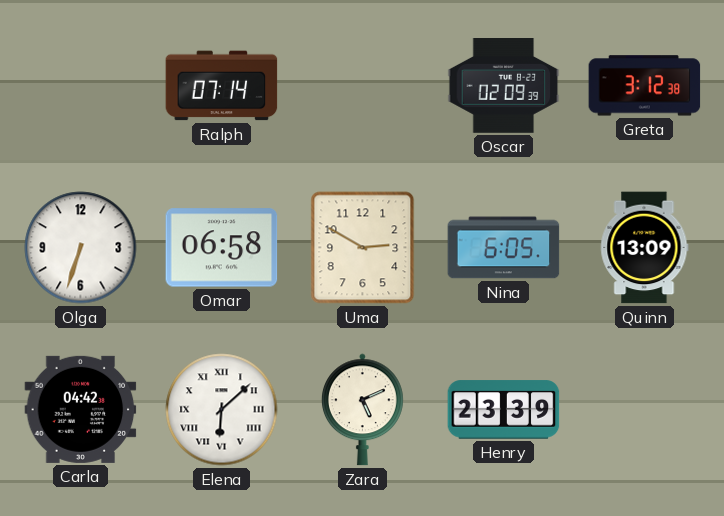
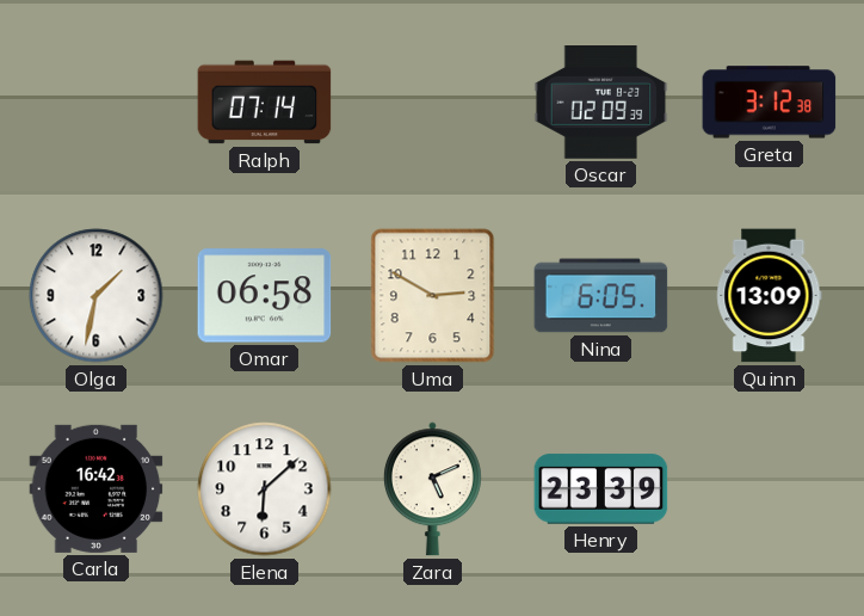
Olga: 6:33 -> 1:32 (97, 296)
Carla: 04:42 -> 16:42 (97, 488)
Elena numerals: Roman -> Arabic (265, 489)
